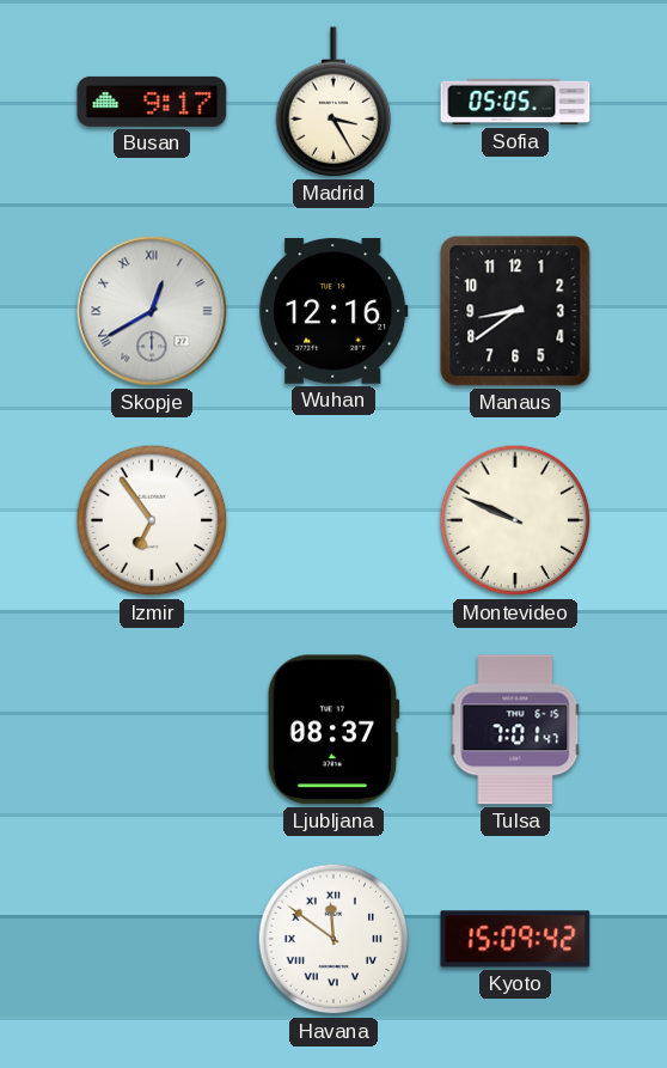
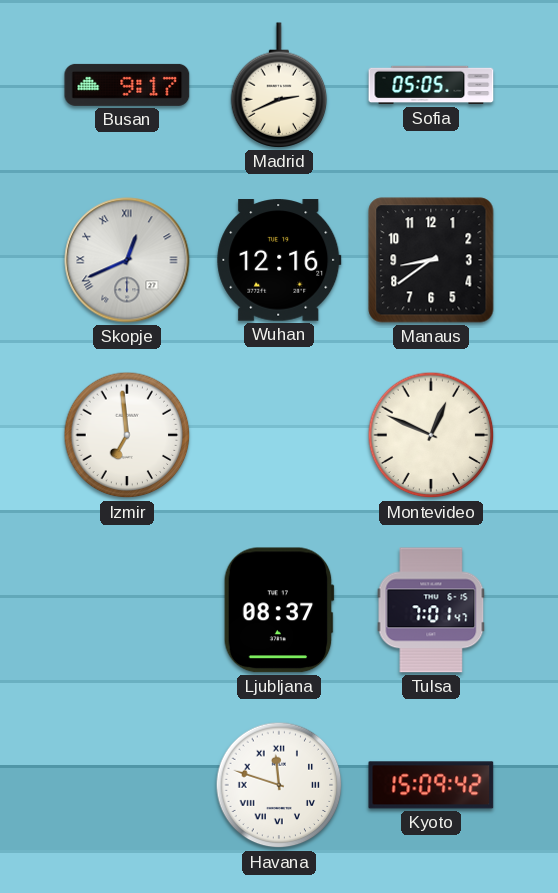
Madrid: 3:25 -> 2:41 (279, 85)
Skopje: 12:40 -> 12:41 (127, 260)
Izmir: 6:54 -> 6:59 (127, 435)
Montevideo: 9:49 -> 12:49 (431, 435)
Havana: 11:51 -> 11:48 (279, 785)
